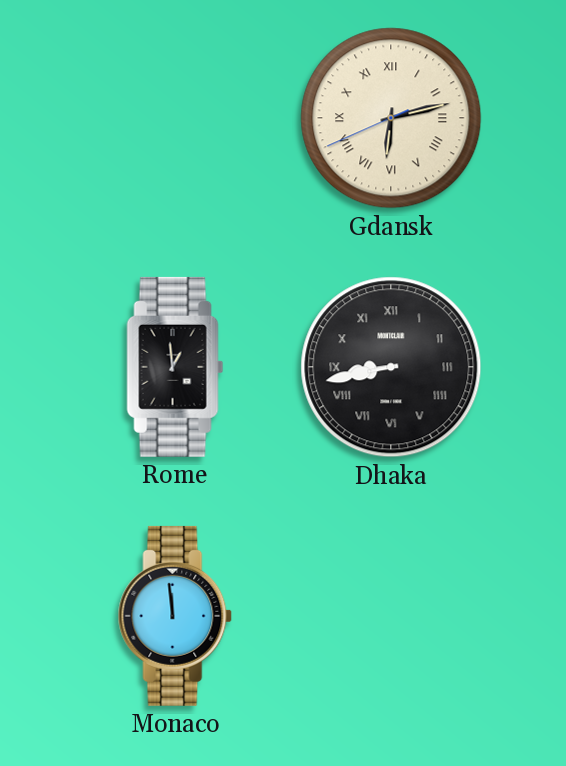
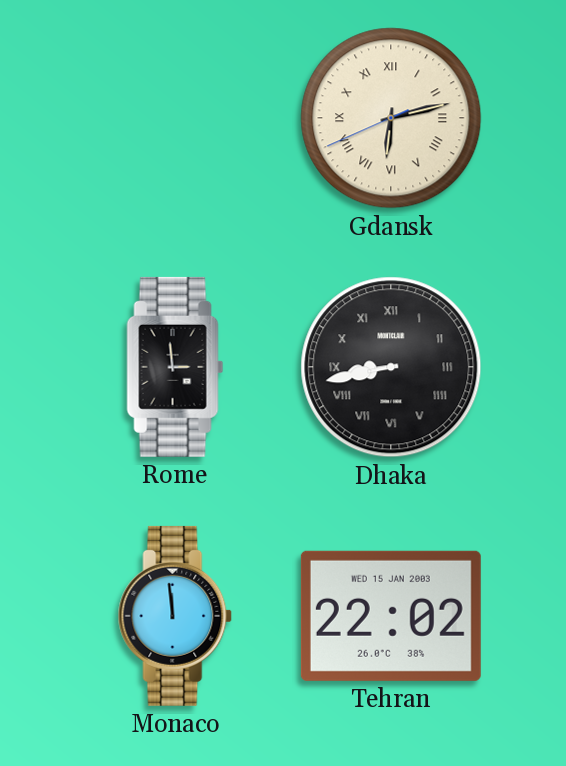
Rome: 12:59 -> 2:59 (175, 367)
Tehran: none -> 22:02 (391, 616)
